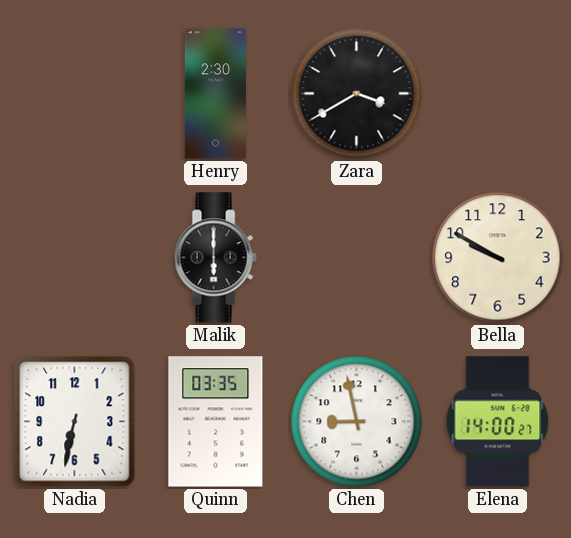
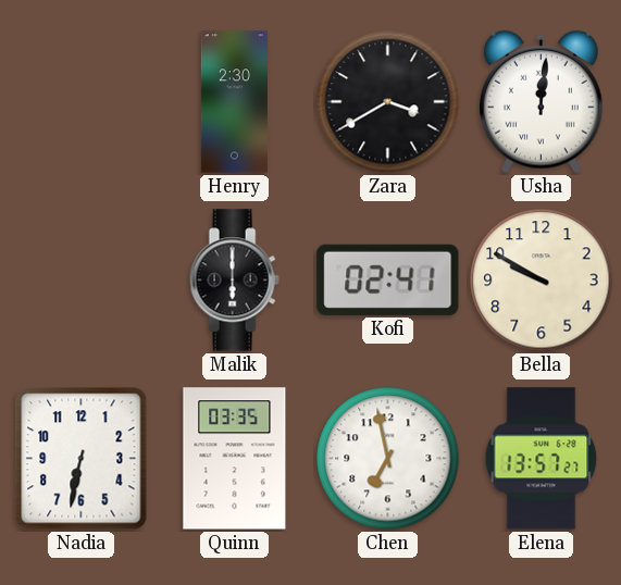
Usha: none -> 12:01 (541, 101)
Kofi: none -> 02:41 (388, 279)
Chen: 8:58 -> 6:58 (388, 459)
Elena: 14:00 -> 13:57 (542, 459)
